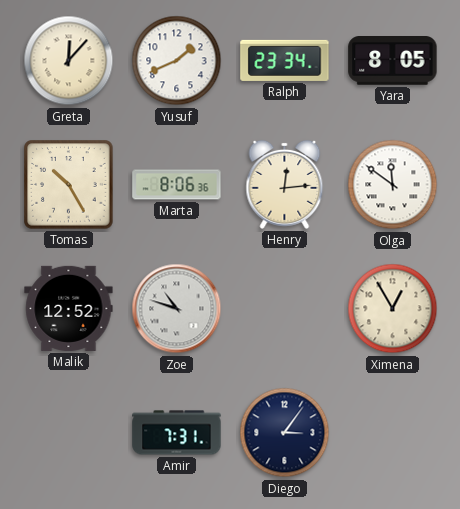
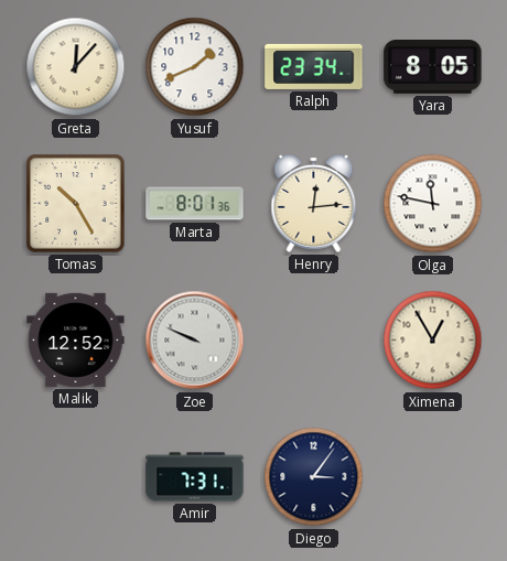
Marta: 8:06 -> 8:01 (195, 204)
Olga: 11:51 -> 11:47 (433, 204)
Zoe: 10:48 -> 9:49 (195, 341)
